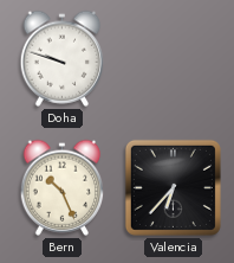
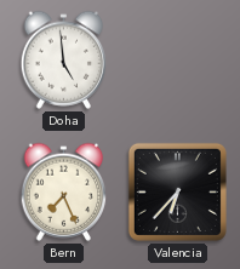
Doha: 9:48 -> 4:59 (64, 59)
Bern: 10:26 -> 7:26 (64, 191)
